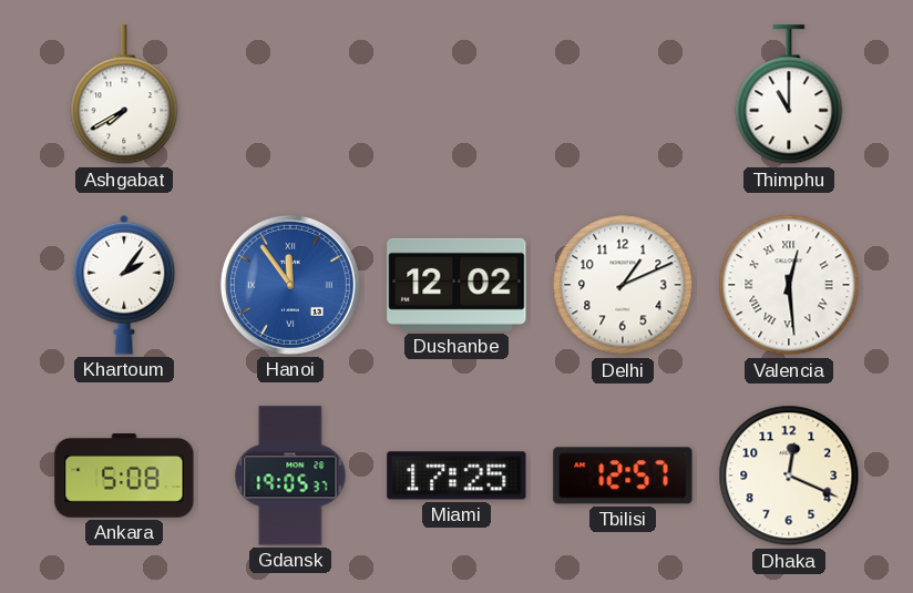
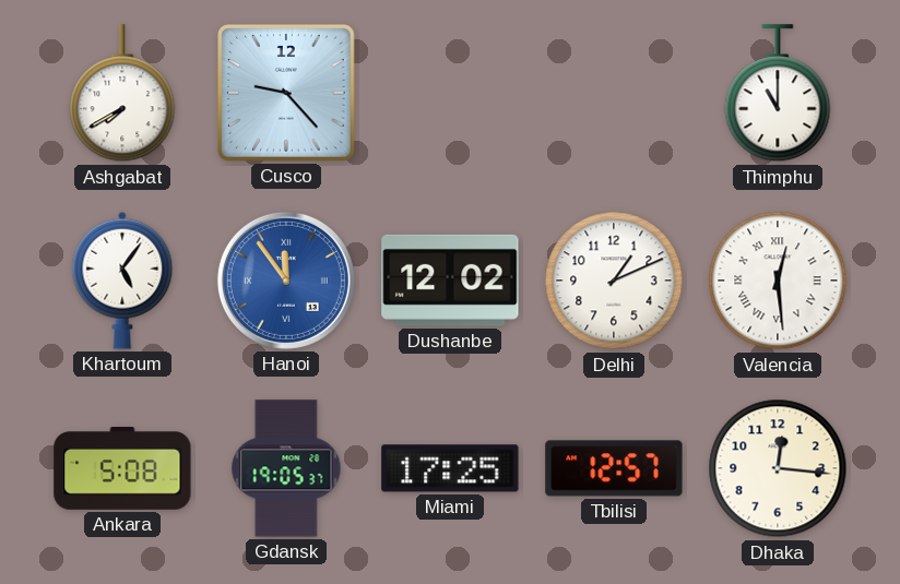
Cusco: none -> 9:23 (287, 94)
Khartoum: 2:06 -> 5:06 (122, 281)
Dhaka: 12:19 -> 12:16 (778, 468)
